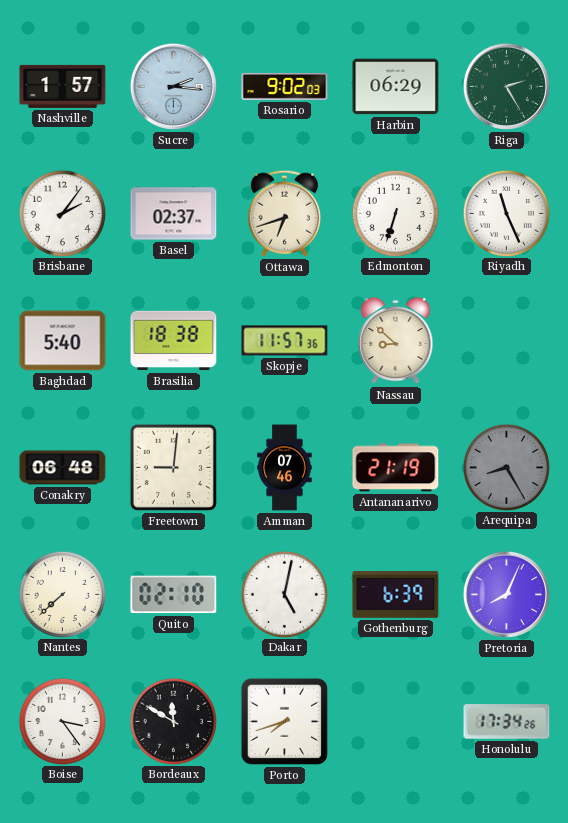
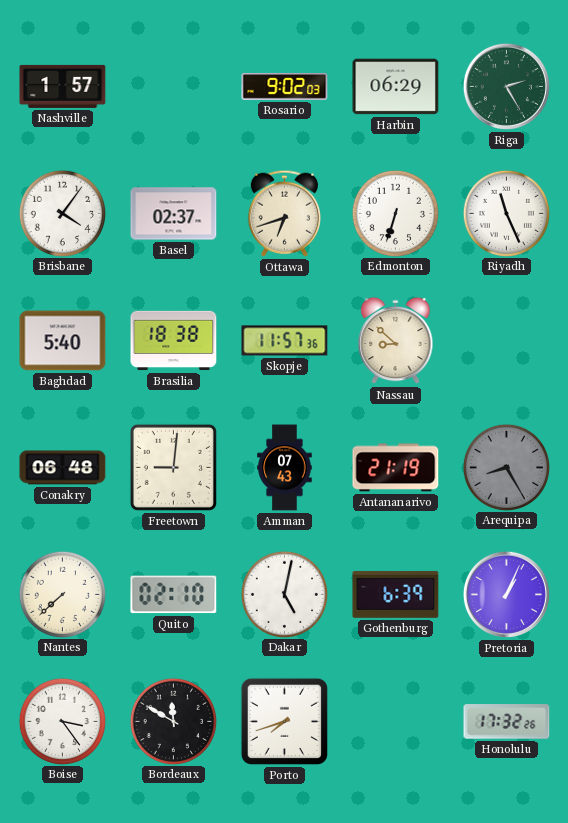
Sucre: 2:16 -> none (173, 86)
Brisbane: 2:06 -> 4:06 (62, 213)
Amman: 07:46 -> 07:43 (285, 468)
Pretoria: 8:04 -> 1:04 (506, 594)
Honolulu: 17:34 -> 17:32 (507, 722)
